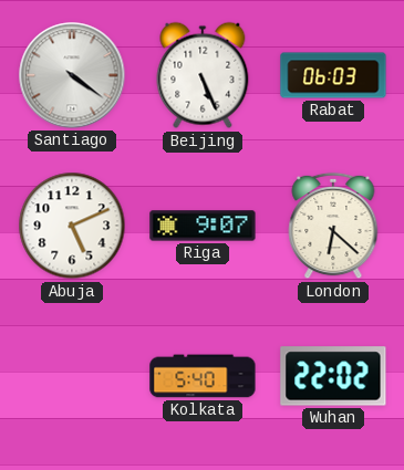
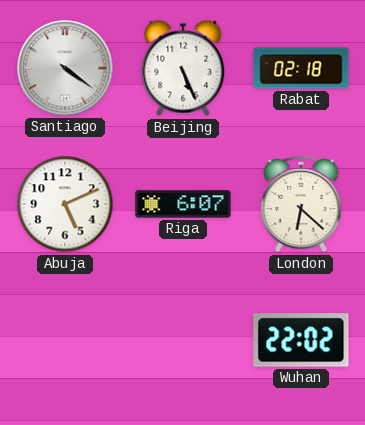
Rabat: 06:03 -> 02:18 (301, 68)
Riga: 9:07 -> 6:07 (183, 204)
Kolkata: 5:40 -> none (203, 376)
